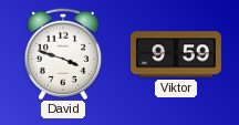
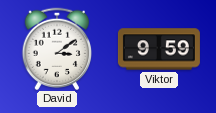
David: 3:48 -> 3:09 (57, 48)
